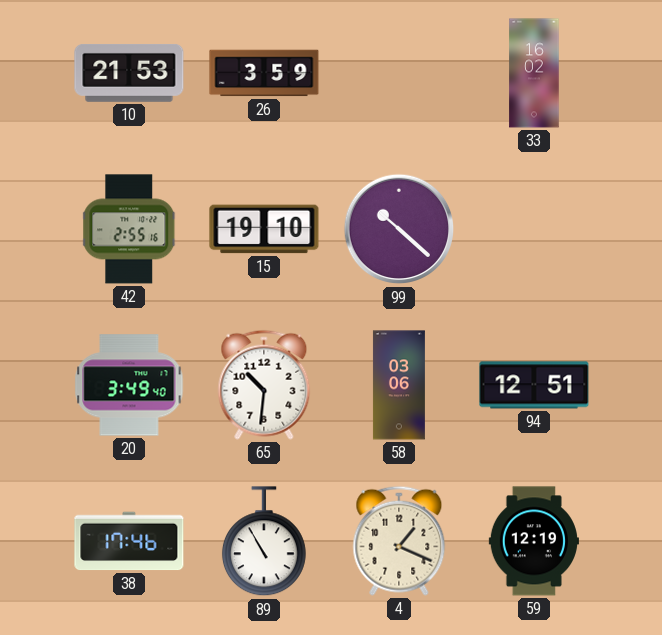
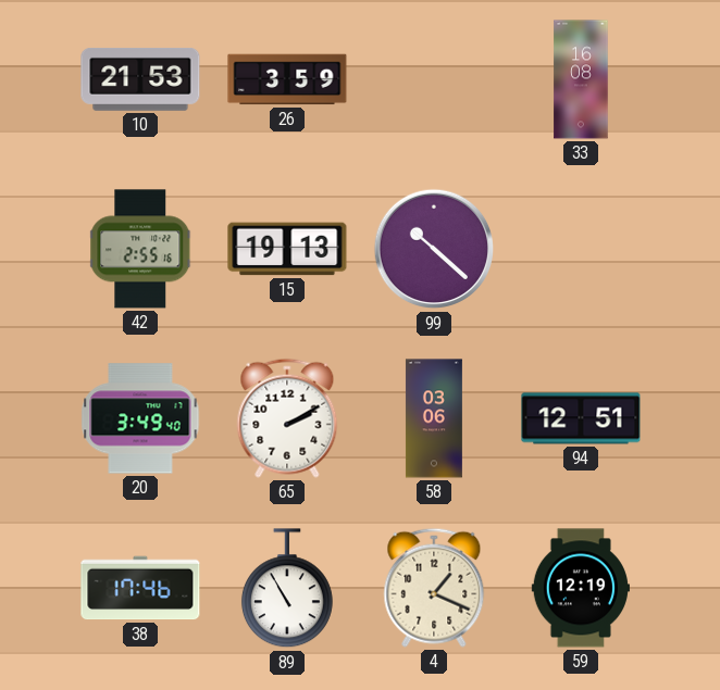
33: 16:02 -> 16:08 (581, 79)
15: 19:10 -> 19:13 (287, 249)
65: 10:31 -> 2:10 (287, 418)
